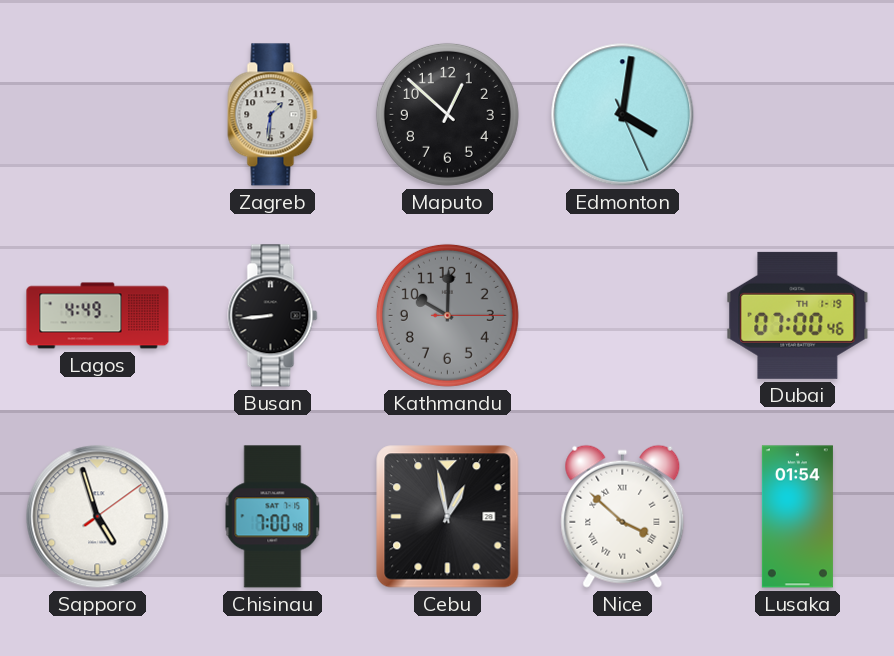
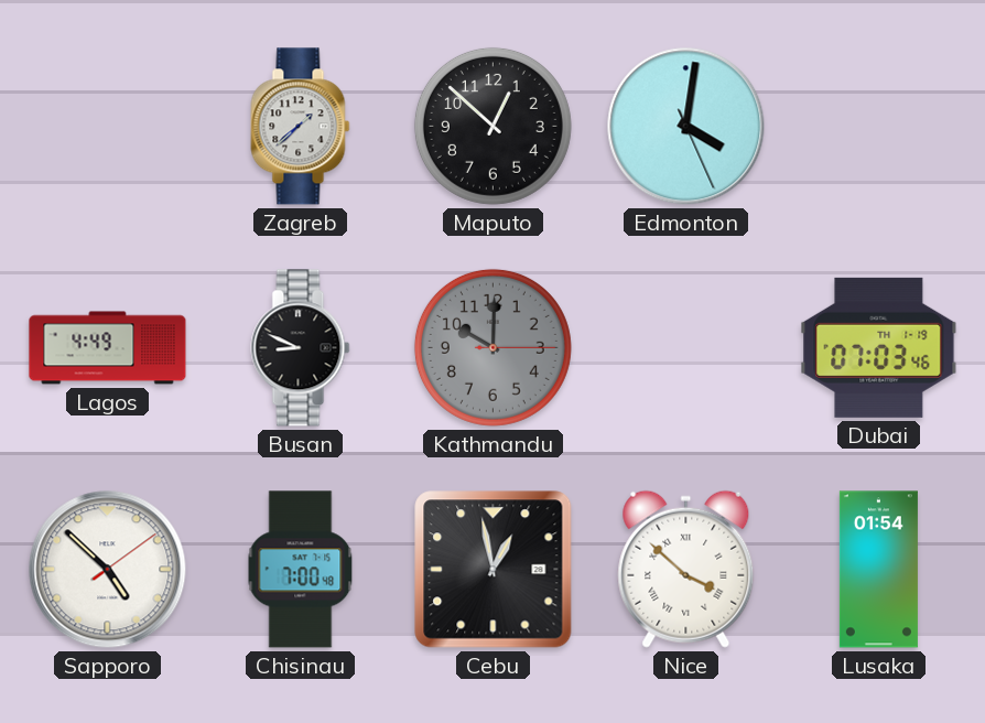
Zagreb: 1:31 -> 1:38 (301, 127)
Busan: 8:44 -> 8:49 (301, 348)
Dubai: 07:00 -> 07:03 (879, 347)
Sapporo: 4:57 -> 4:52 (108, 570)
